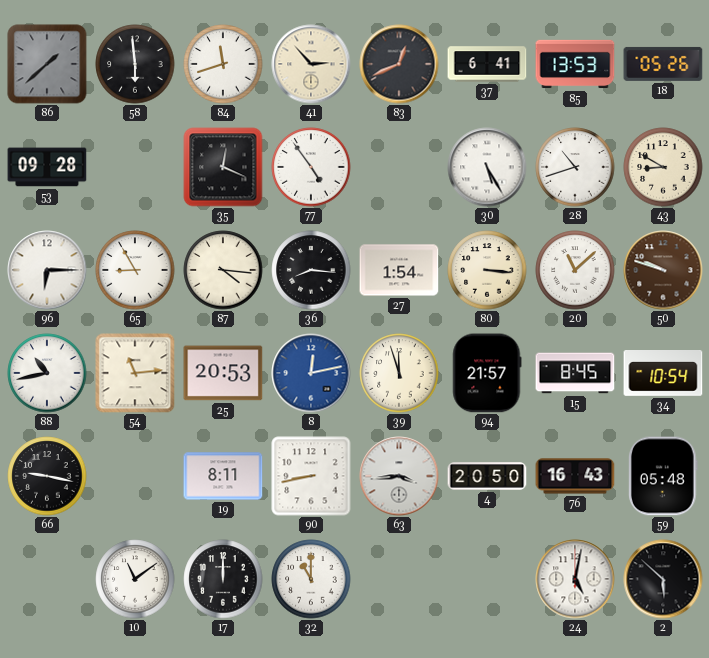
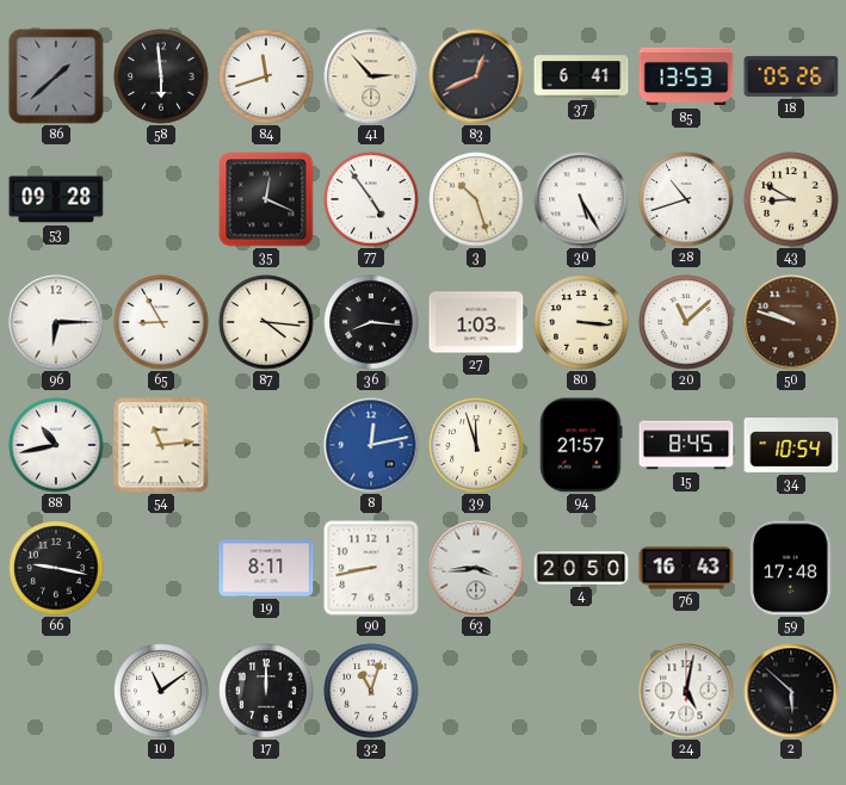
3: none -> 10:27 (476, 199)
27: 1:54 -> 1:03 (476, 322)
25: 20:53 -> none (223, 373)
59: 05:48 -> 17:48 (791, 568)
32: 11:00 -> 11:03 (371, 691)
